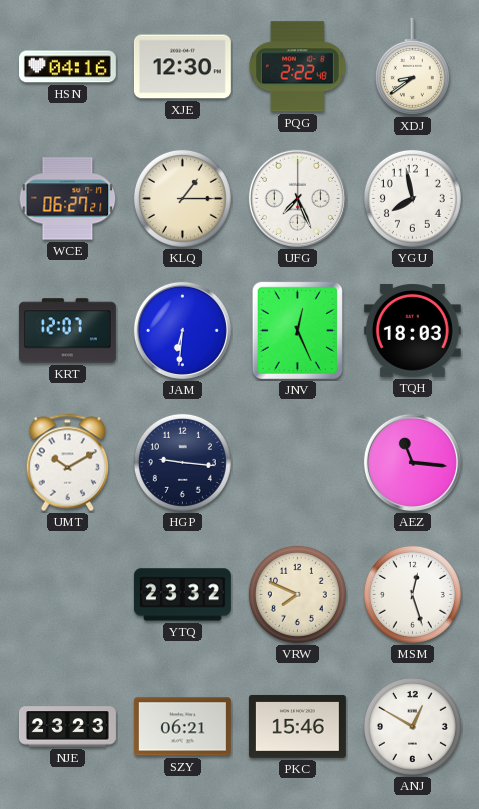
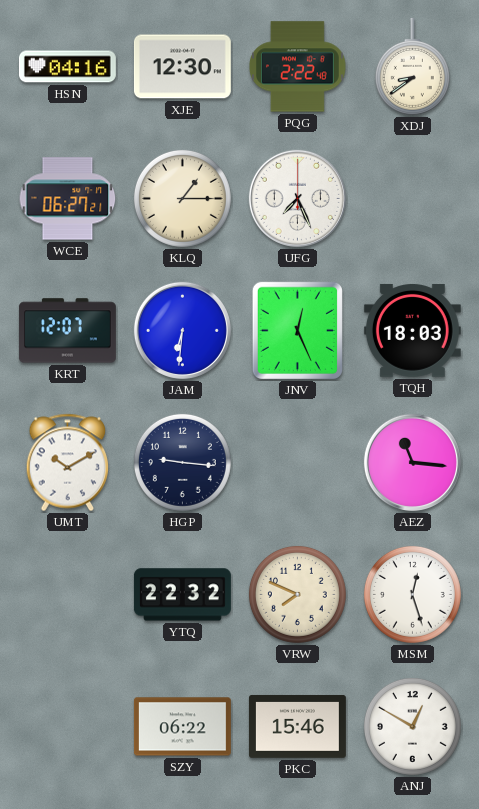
YGU: 7:58 -> none (412, 198)
YTQ: 23:32 -> 22:32 (182, 595)
NJE: 23:23 -> none (67, 727)
SZY: 06:21 -> 06:22 (182, 727)
